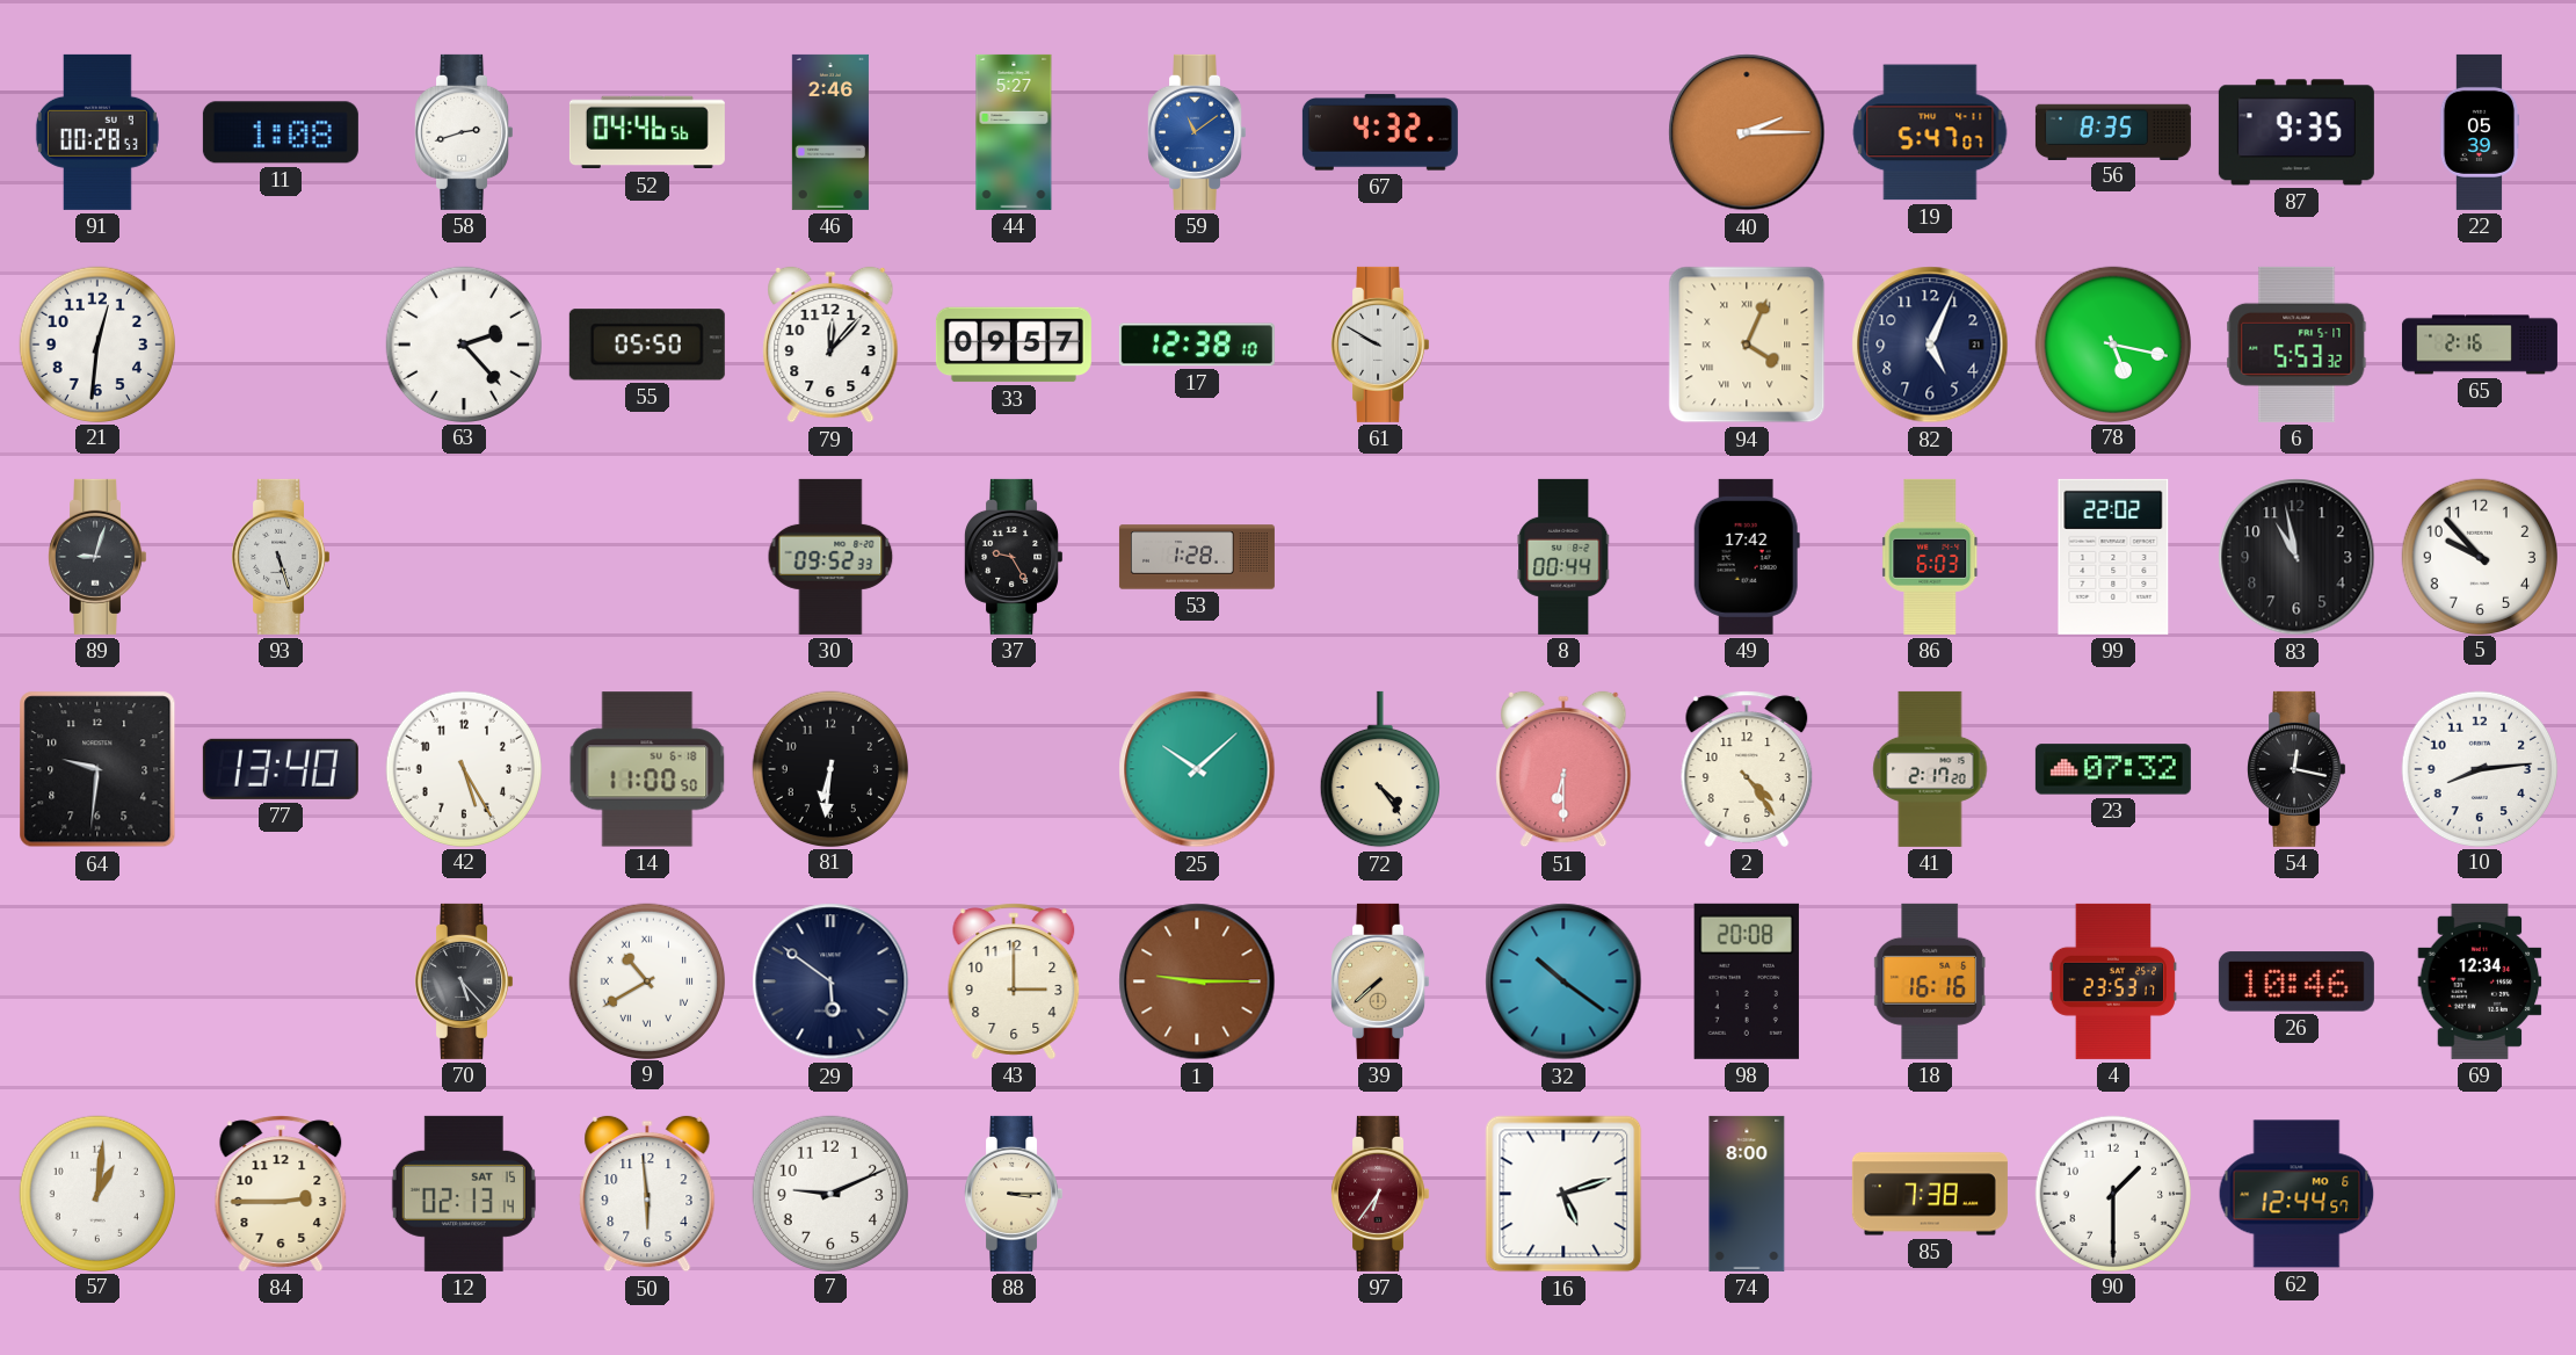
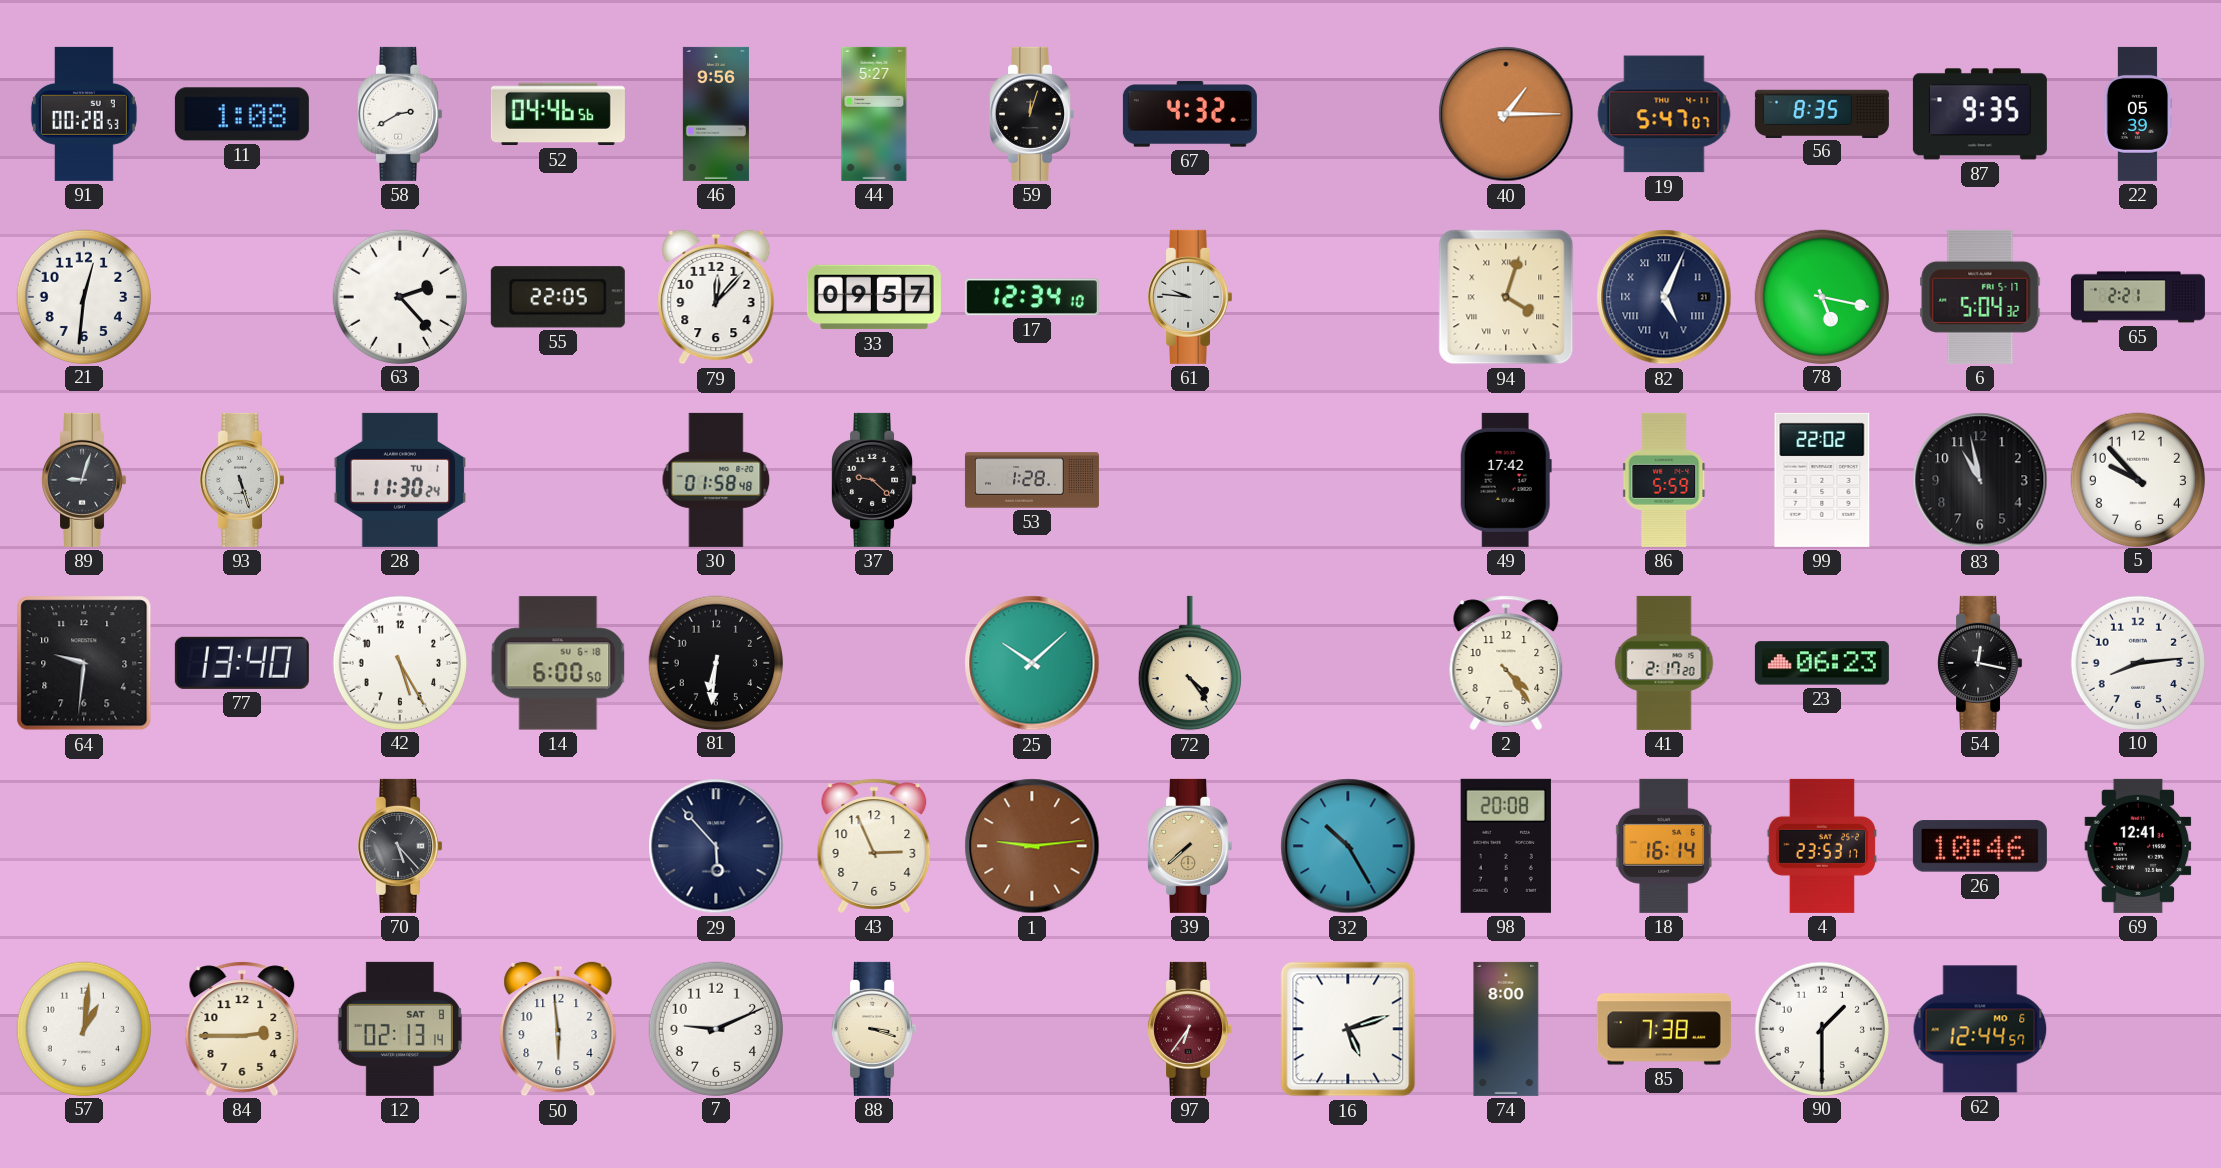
58: 2:42 -> 2:40 (400, 114)
46: 2:46 -> 9:56 (716, 114)
59: 11:09 -> 12:03 (1032, 114)
59 dial: blue -> black (1032, 114)
40: 2:15 -> 1:15 (1506, 114)
55: 05:50 -> 22:05 (558, 297)
17: 12:38 -> 12:34 (1032, 297)
61: 9:50 -> 9:46 (1190, 297)
94: 4:04 -> 4:03 (1506, 297)
82 numerals: Arabic -> Roman (1664, 297)
6: 5:53 -> 5:04 (1980, 297)
65: 2:16 -> 2:21 (2138, 297)
28: none -> 11:30 (400, 480)
30: 09:52 -> 01:58 (716, 480)
37: 9:25 -> 9:22 (874, 480)
8: 00:44 -> none (1563, 557)
86: 6:03 -> 5:59 (1665, 480)
14: 11:00 -> 6:00 (558, 663)
51: 6:30 -> none (1563, 769)
23: 07:32 -> 06:23 (1822, 663)
9: 10:40 -> none (646, 980)
29: 5:51 -> 5:53 (716, 846)
43: 3:00 -> 2:56 (874, 846)
1: 9:15 -> 9:14 (1032, 846)
32: 10:21 -> 10:25 (1348, 846)
18: 16:16 -> 16:14 (1664, 846)
69: 12:34 -> 12:41 (2138, 846)
12 date: SAT 15 -> SAT 8 (400, 1029)
88: 3:15 -> 3:18 (874, 1029)
